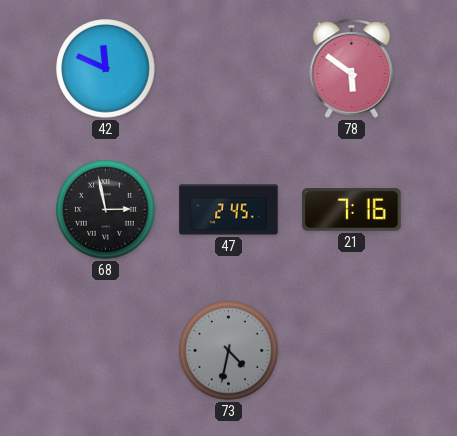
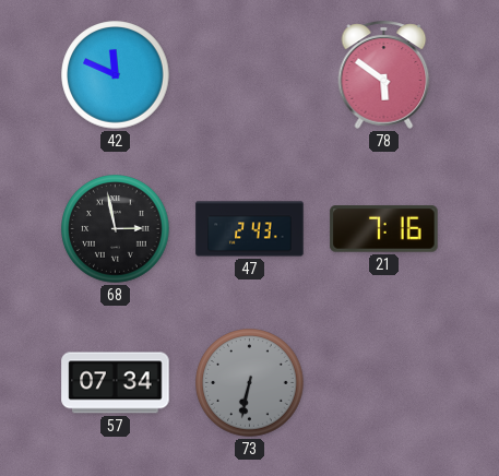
47: 2:45 -> 2:43 (250, 229)
57: none -> 07:34 (116, 383)
73: 4:32 -> 6:32 (250, 383)
